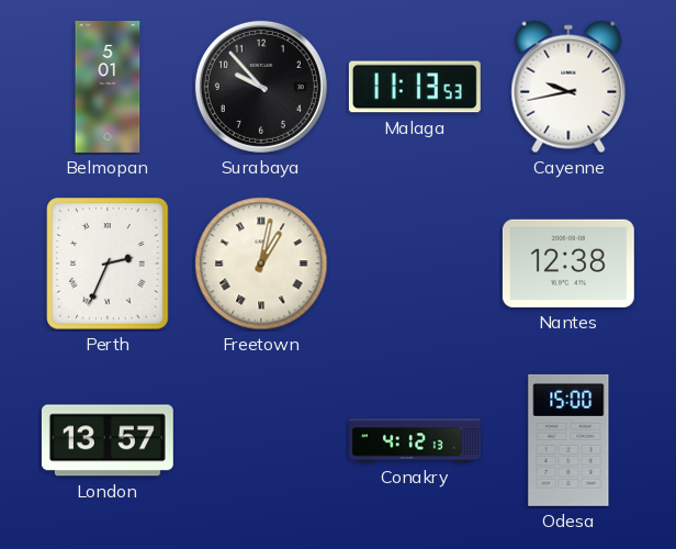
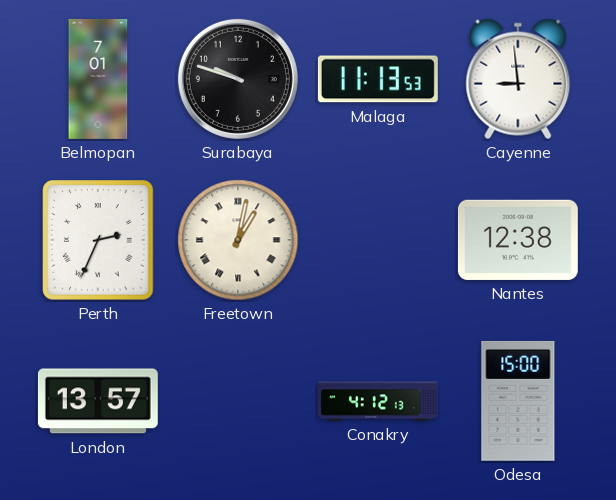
Belmopan: 5:01 -> 7:01 (98, 79)
Surabaya: 9:53 -> 9:48 (238, 79)
Cayenne: 9:43 -> 8:59 (518, 79)
